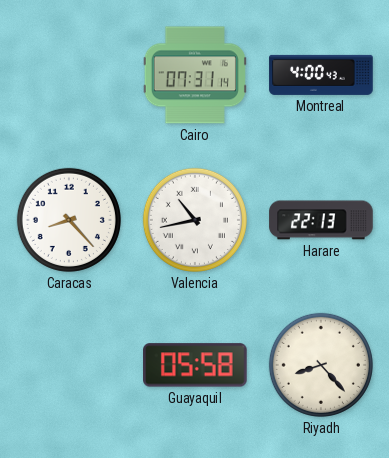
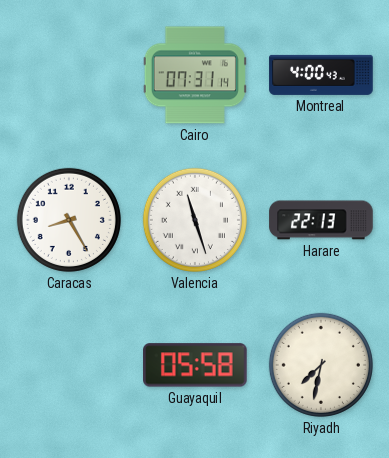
Caracas: 8:23 -> 8:25 (69, 220)
Valencia: 10:43 -> 11:27 (195, 220)
Riyadh: 8:23 -> 7:32 (321, 365)
